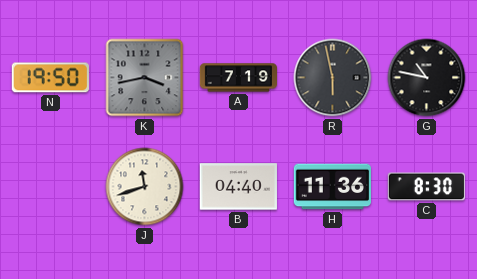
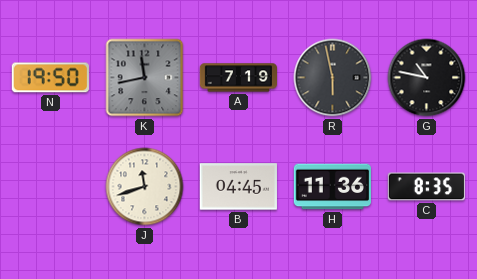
K: 3:43 -> 11:43 (145, 78)
B: 04:40 -> 04:45 (238, 187)
C: 8:30 -> 8:35 (426, 187)
